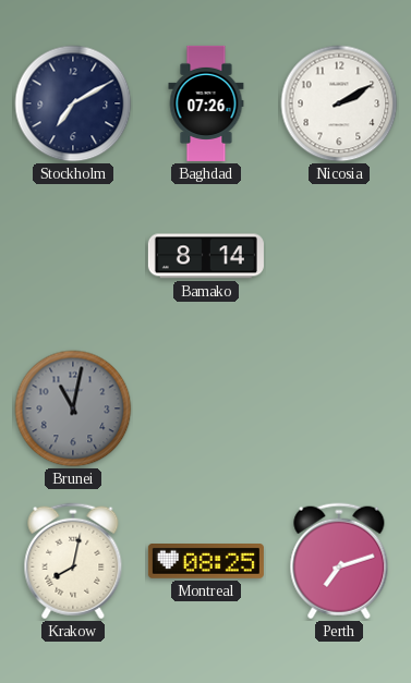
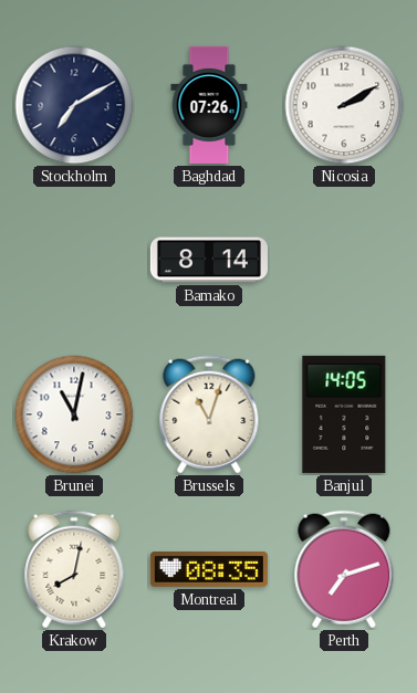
Brunei dial: grey -> white (74, 414)
Brussels: none -> 11:03 (209, 414)
Banjul: none -> 14:05 (344, 414)
Montreal: 08:25 -> 08:35 (209, 570)
